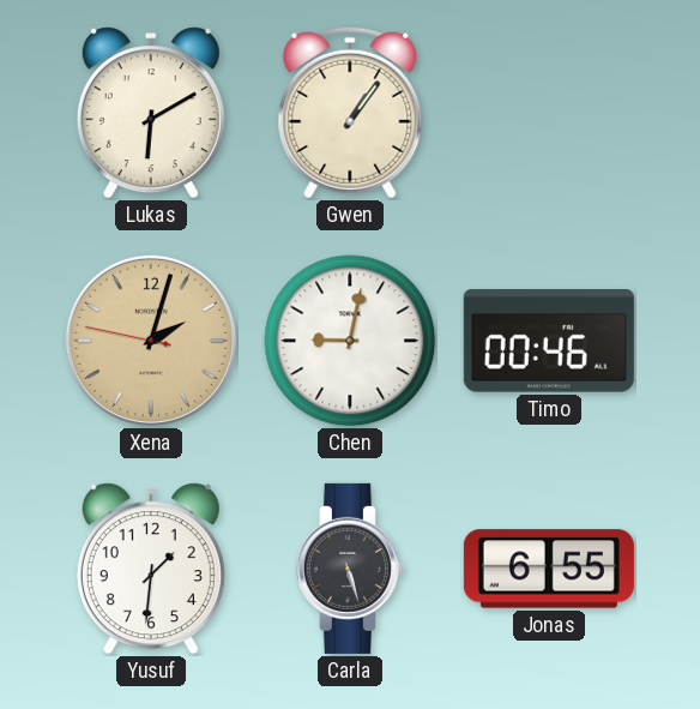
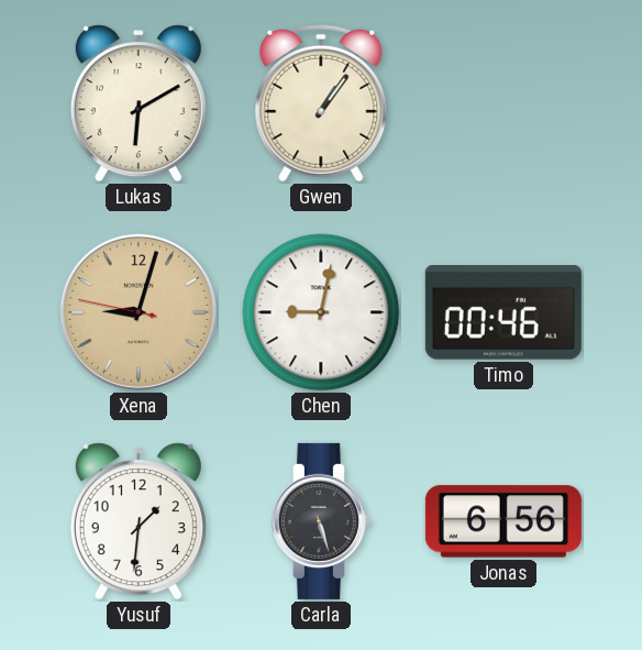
Xena: 2:02 -> 9:02 (139, 312)
Jonas: 6:55 -> 6:56 (503, 521)
